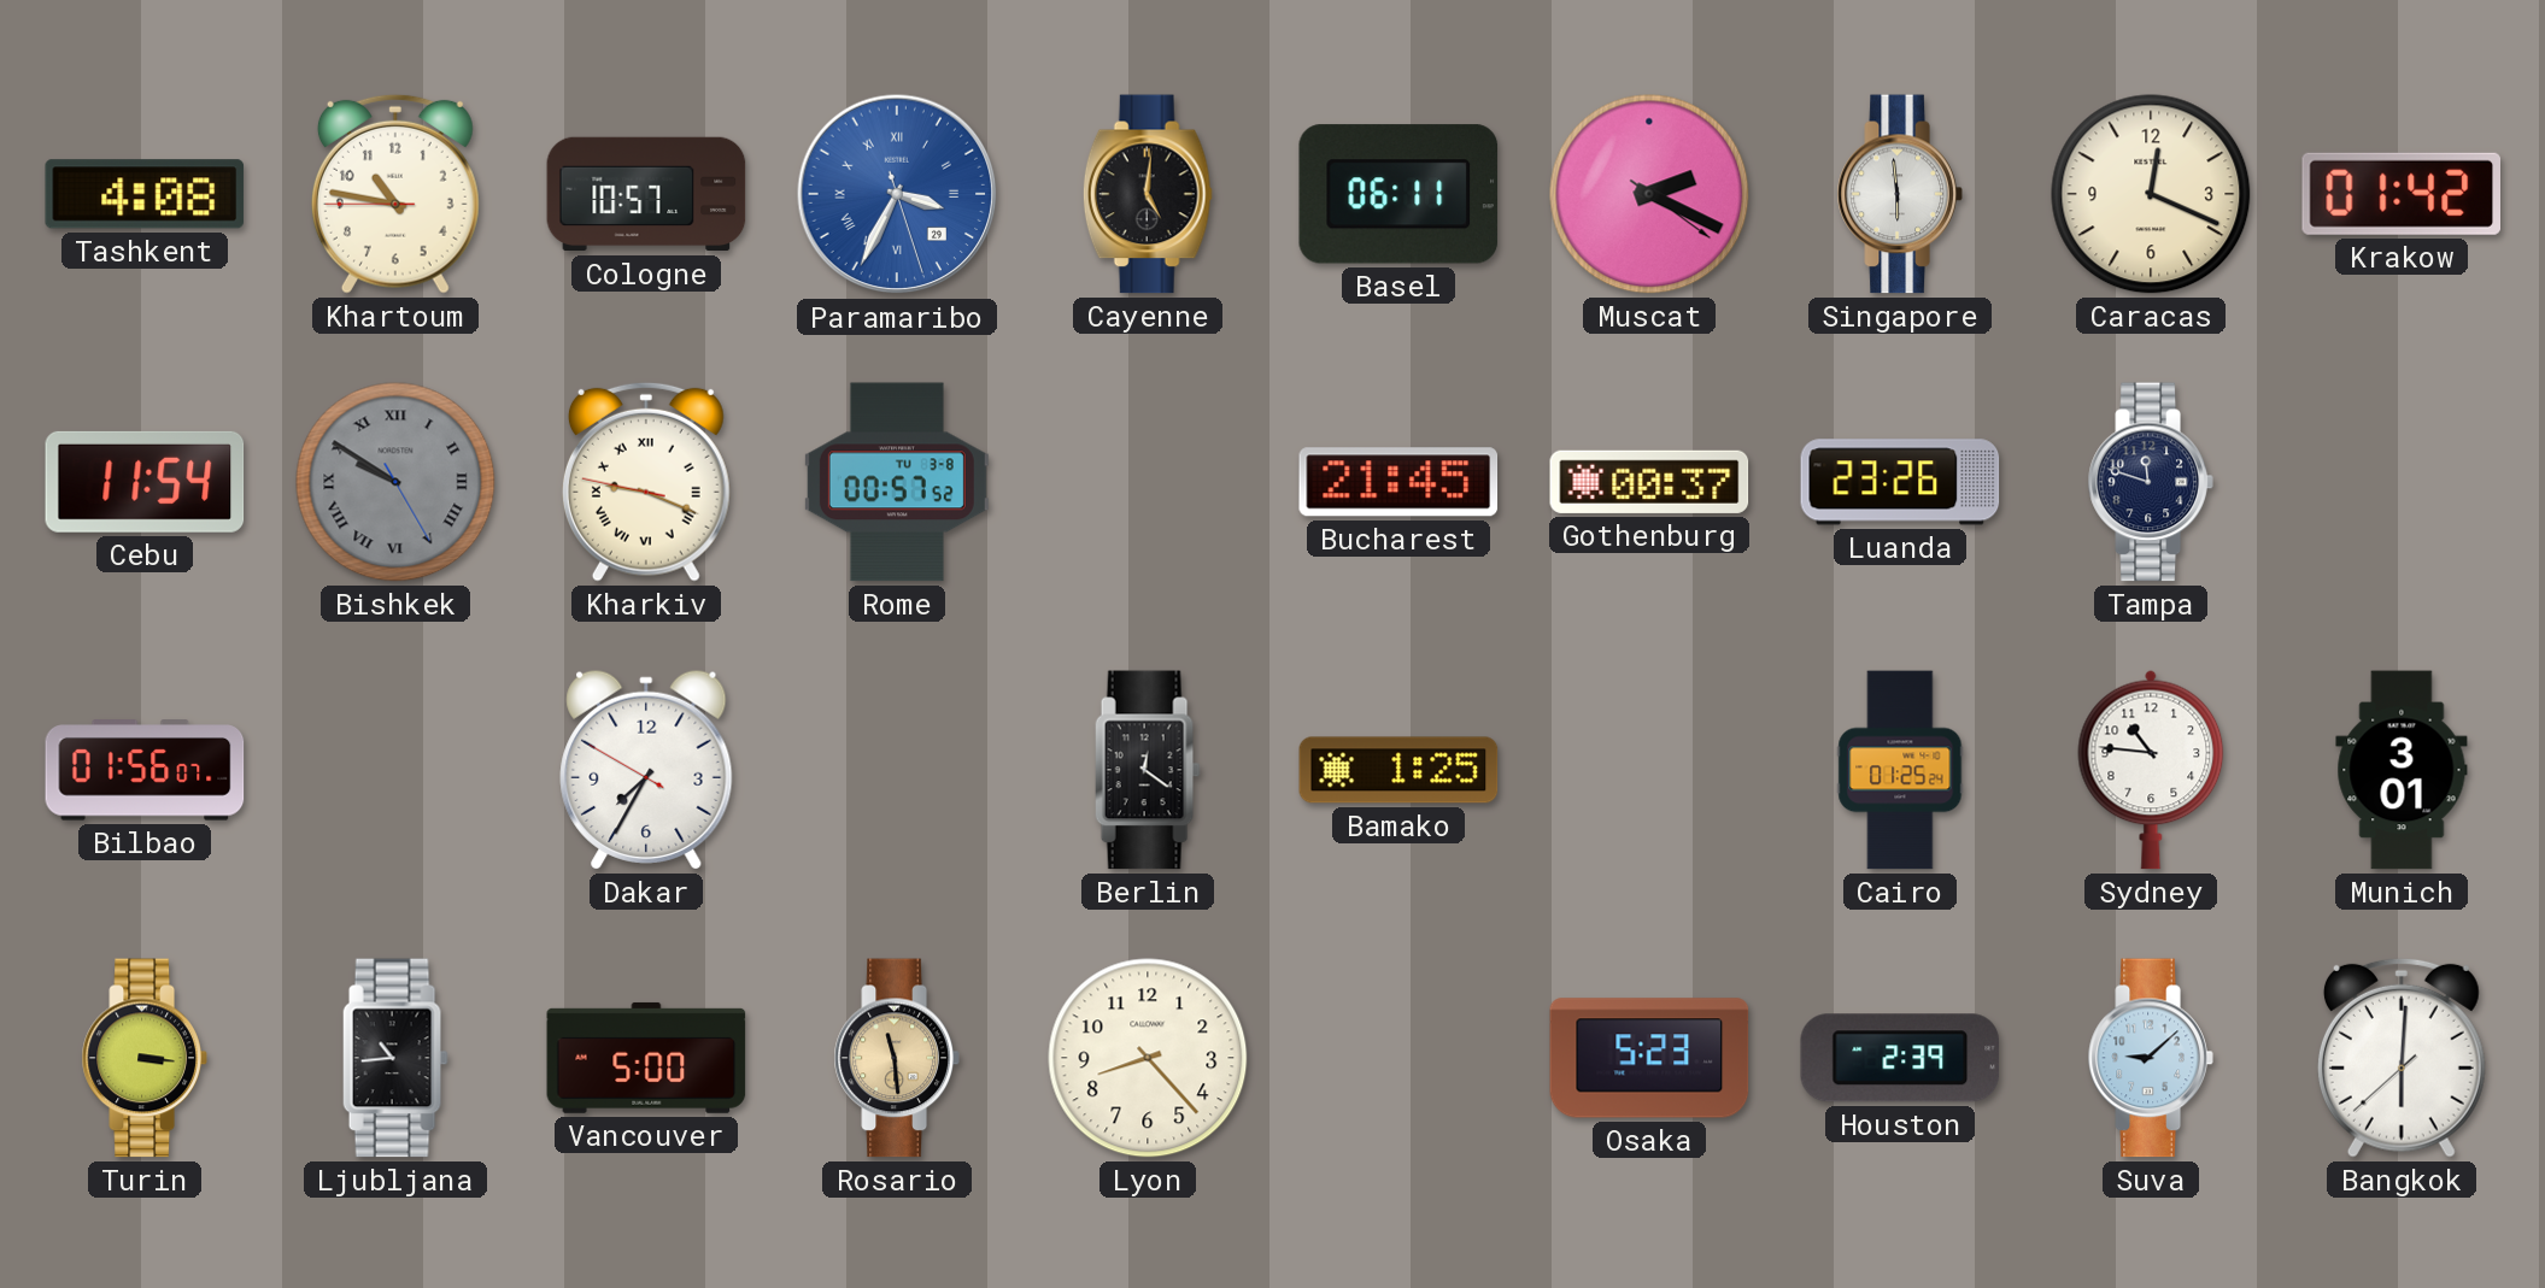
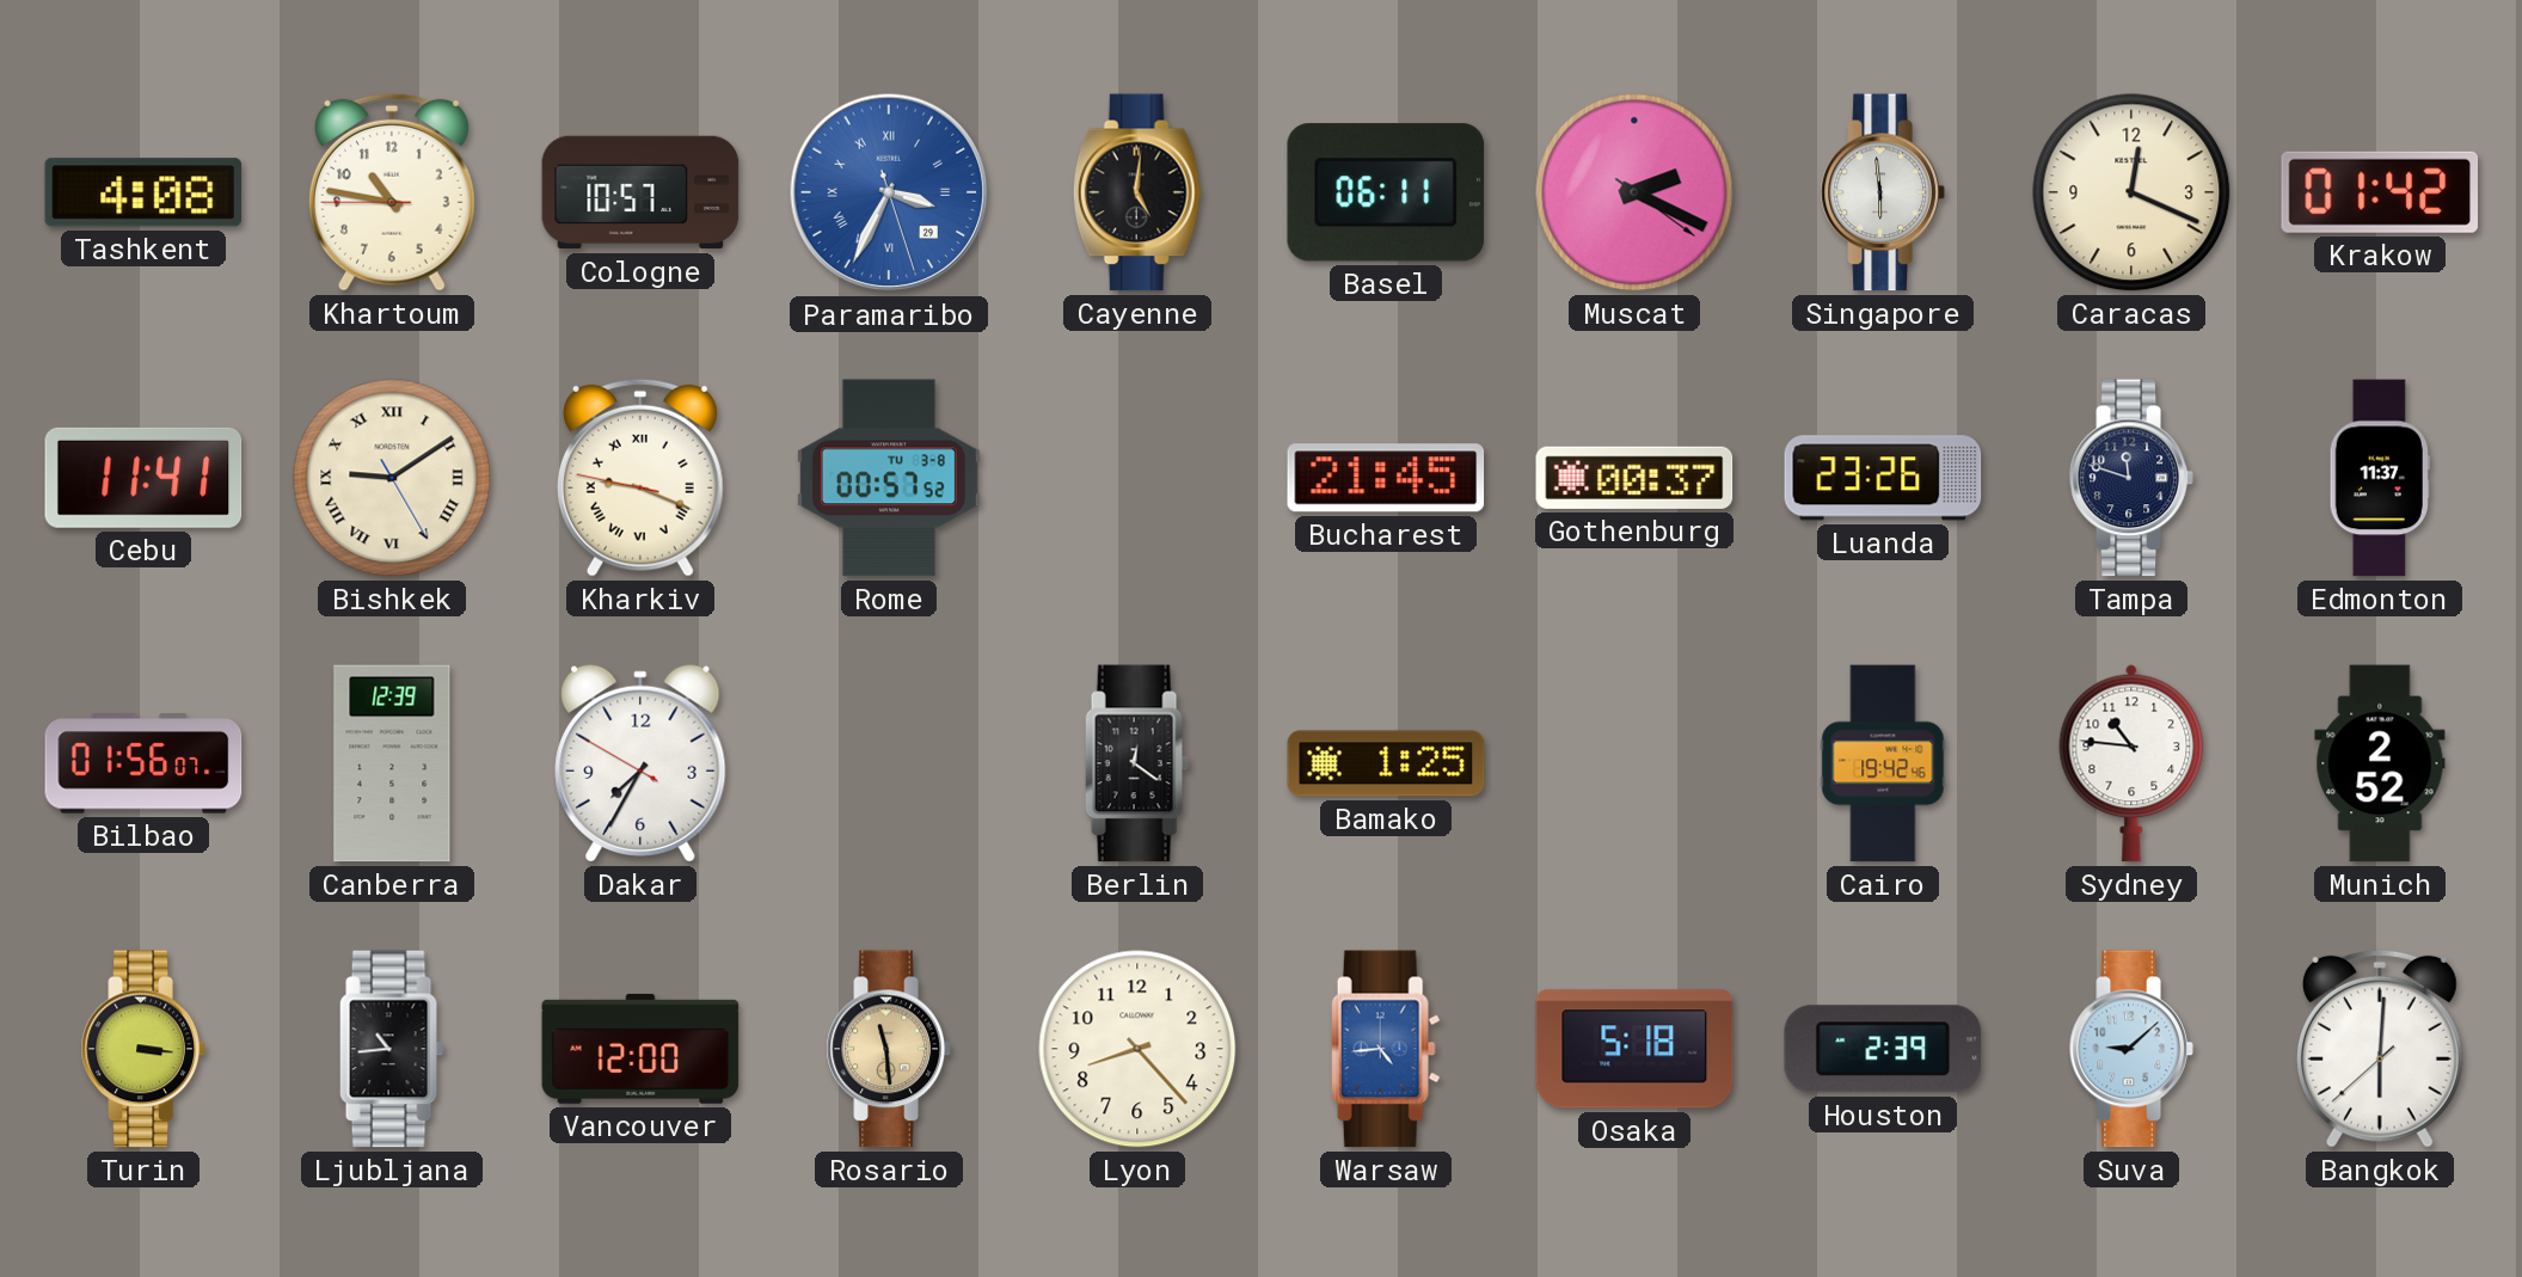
Cebu: 11:54 -> 11:41 (143, 478)
Bishkek: 9:50 -> 9:09 (392, 478)
Bishkek dial: grey -> cream (392, 478)
Edmonton: none -> 11:37 (2380, 478)
Canberra: none -> 12:39 (392, 763)
Cairo: 01:25 -> 19:42 (1883, 763)
Munich: 3:01 -> 2:52 (2380, 763)
Vancouver: 5:00 -> 12:00 (640, 1049)
Warsaw: none -> 4:44 (1386, 1049)
Osaka: 5:23 -> 5:18 (1634, 1049)
